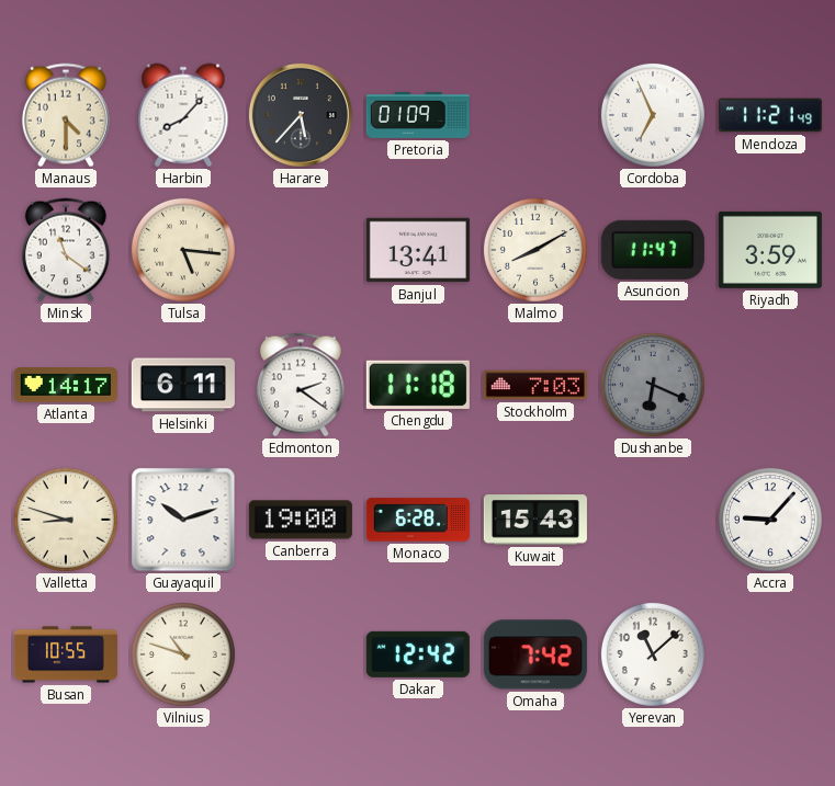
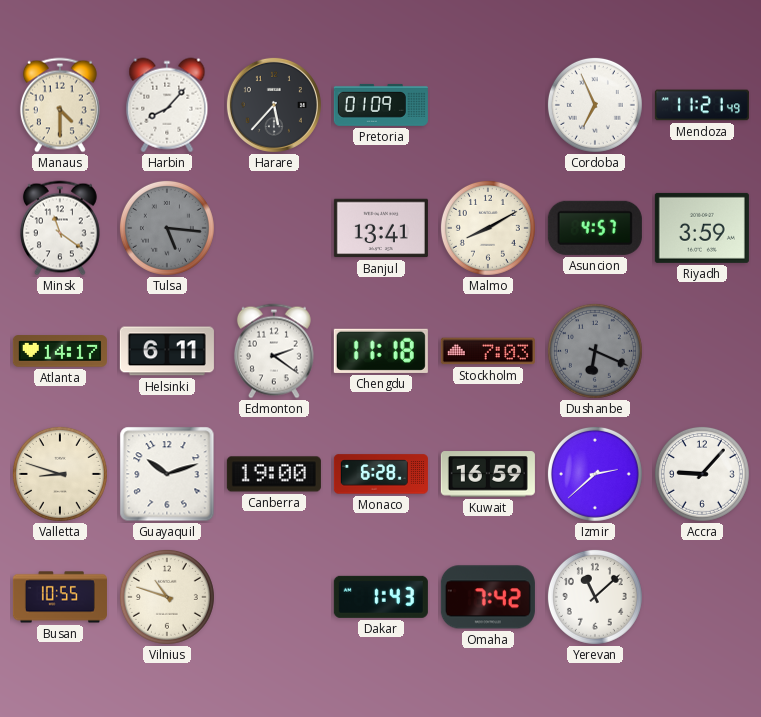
Tulsa dial: cream -> grey (167, 228)
Asuncion: 11:47 -> 4:57 (595, 228)
Kuwait: 15:43 -> 16:59 (488, 474)
Izmir: none -> 2:38 (595, 474)
Dakar: 12:42 -> 1:43 (381, 597)
